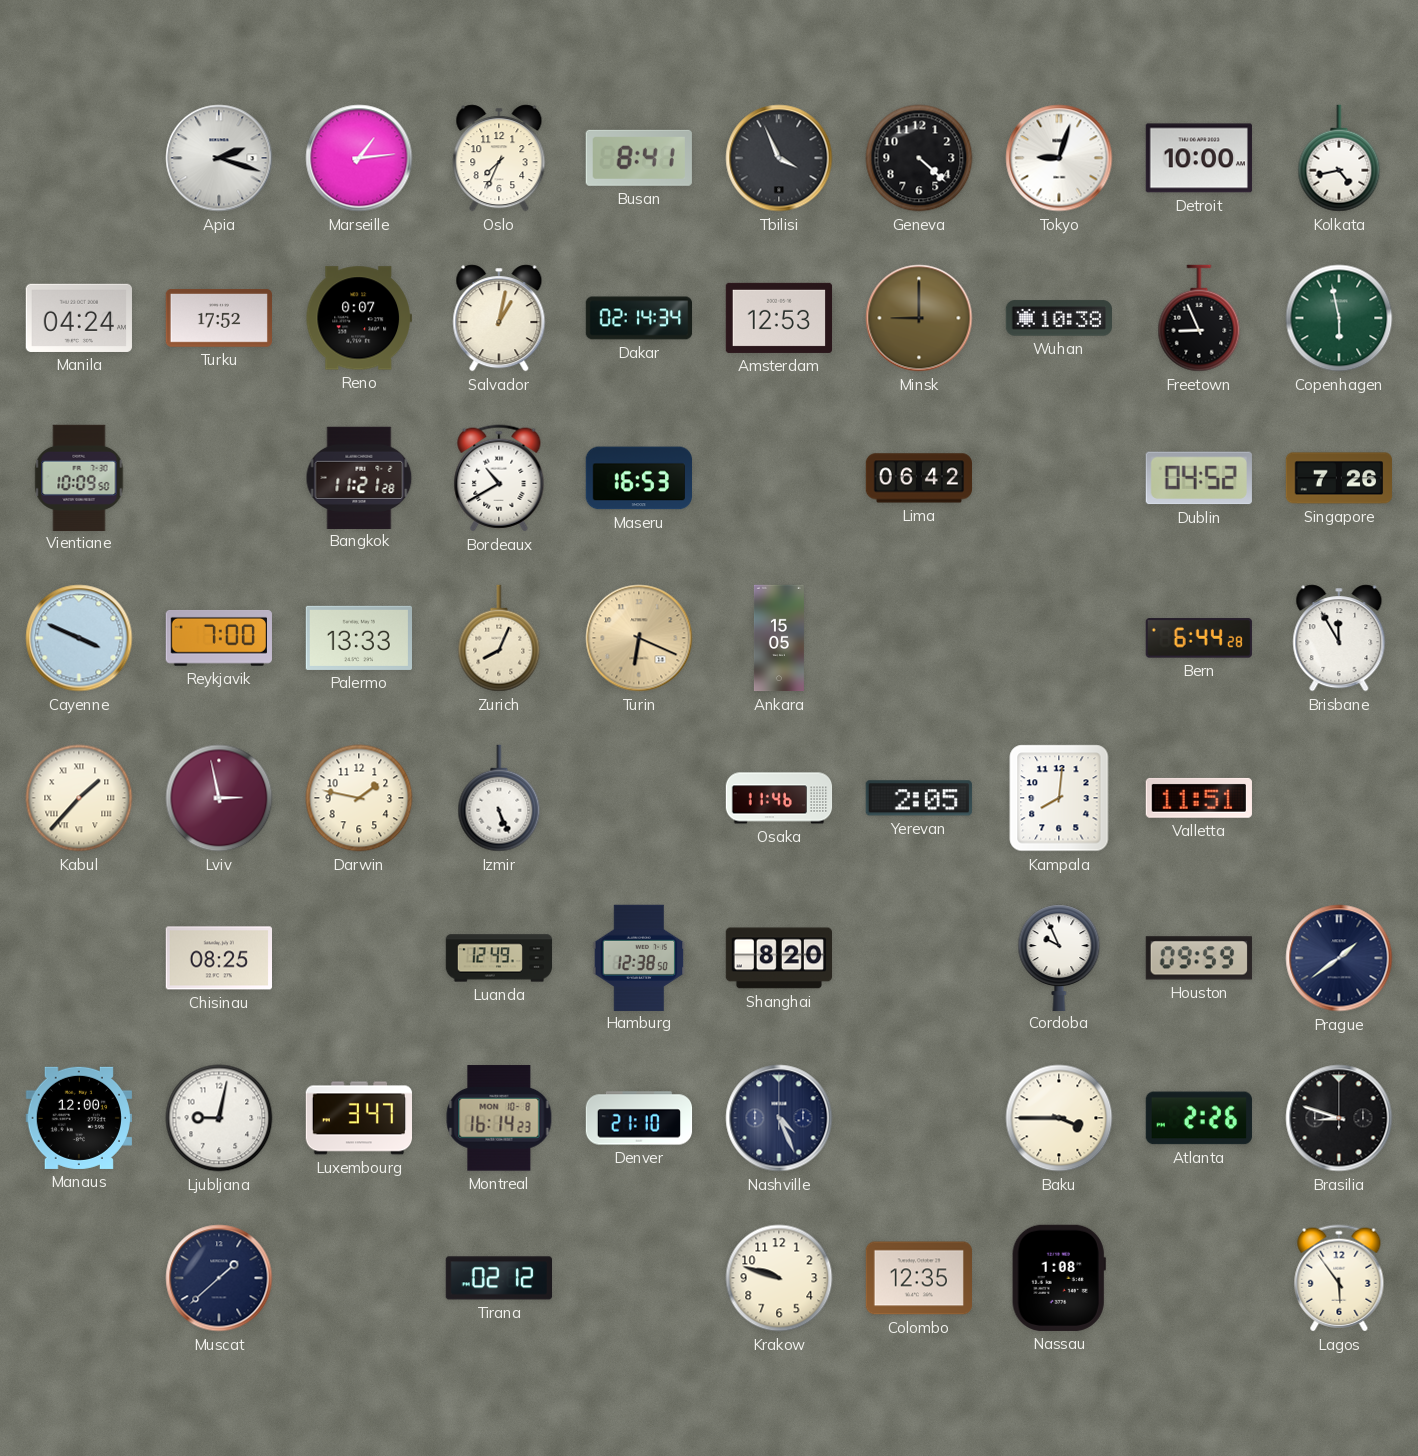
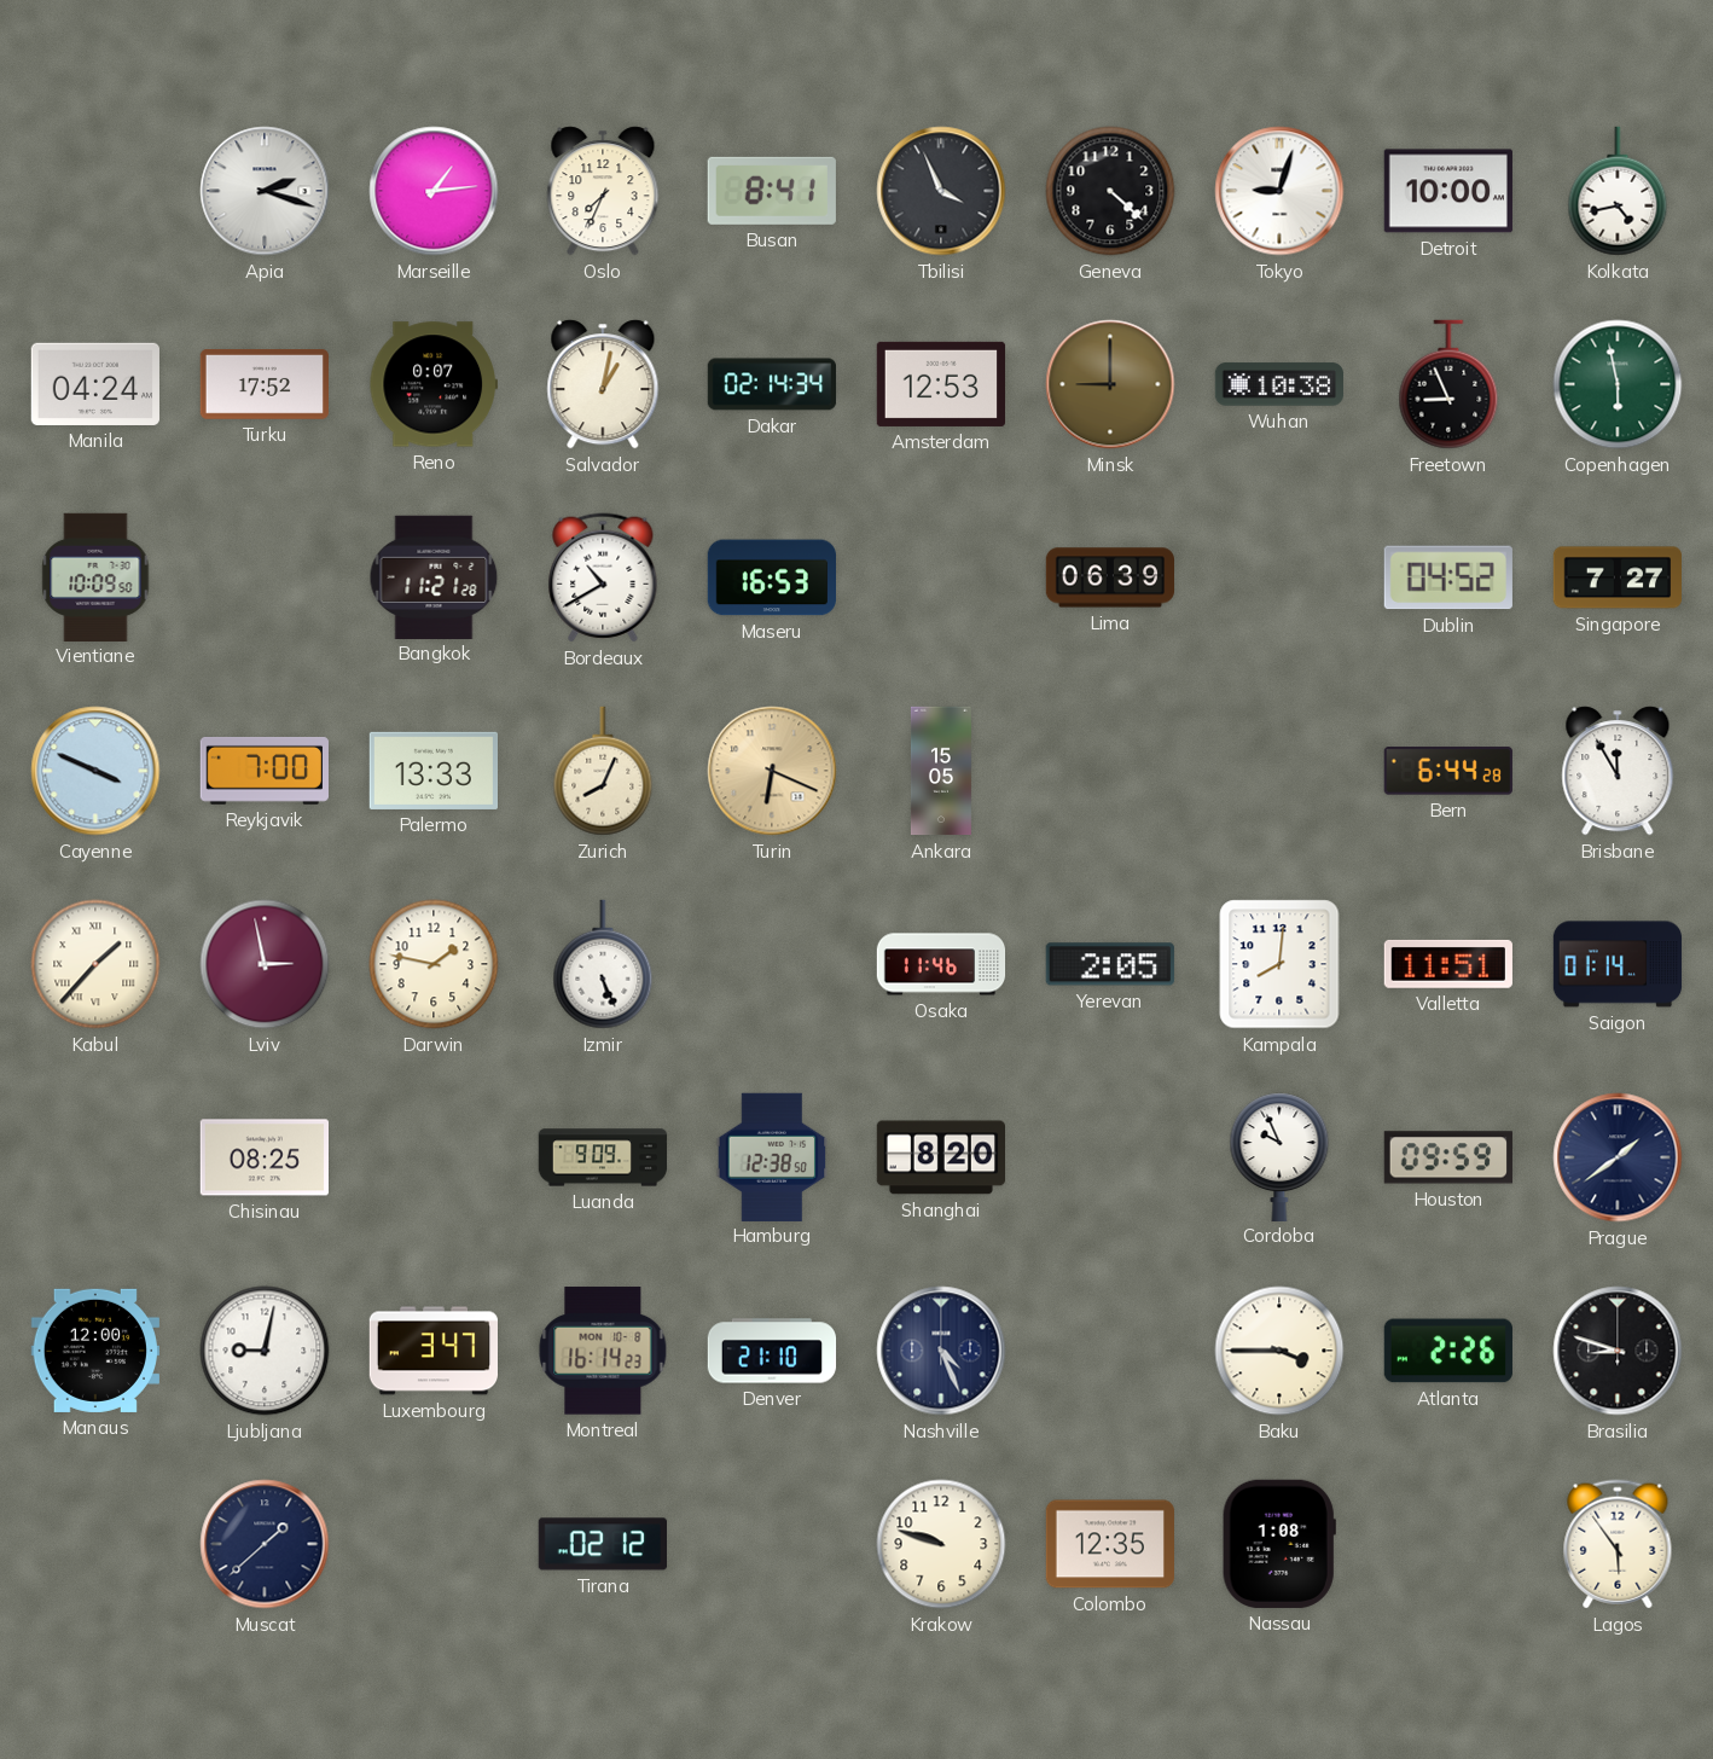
Lima: 06:42 -> 06:39 (1110, 577)
Singapore: 7:26 -> 7:27 (1616, 577)
Saigon: none -> 01:14 (1618, 964)
Luanda: 12:49 -> 9:09 (603, 1157)
